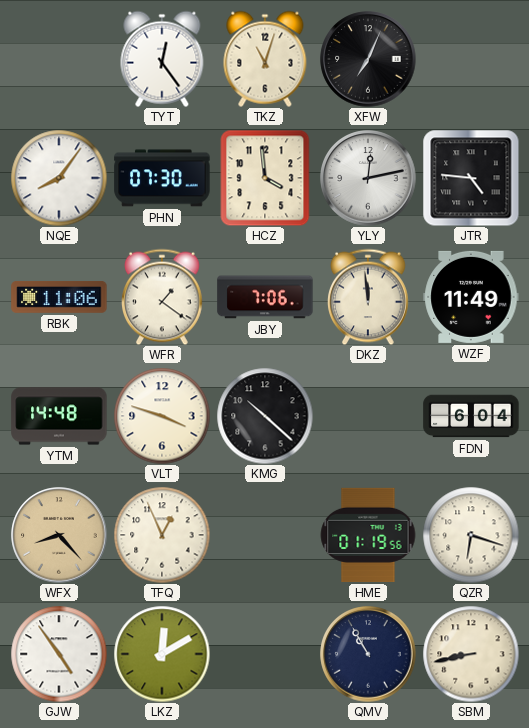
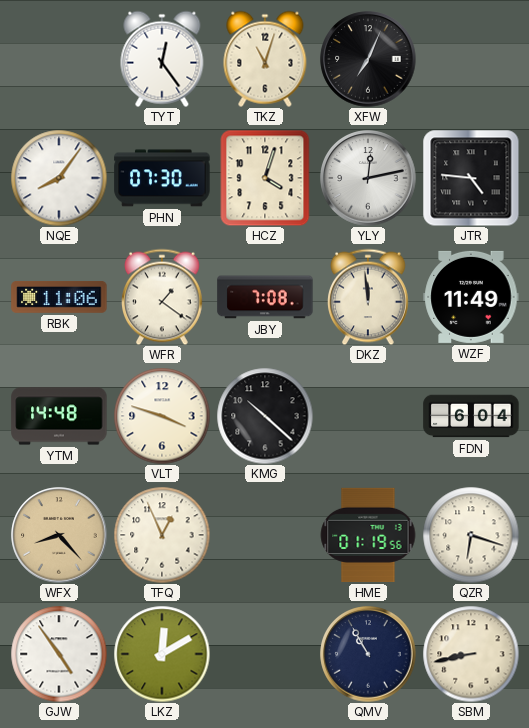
HCZ: 3:59 -> 4:03 (265, 178)
JBY: 7:06 -> 7:08 (265, 297)
